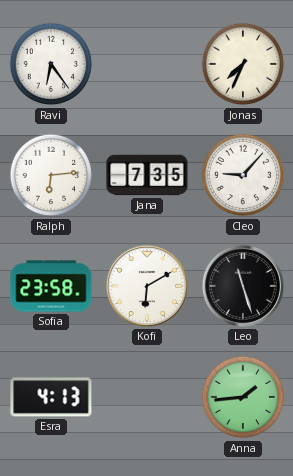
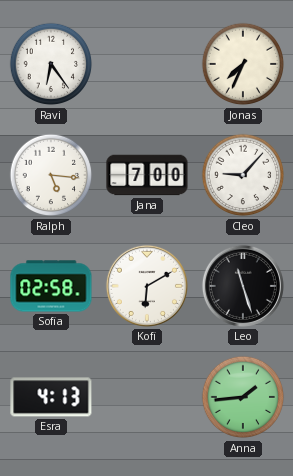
Ralph: 6:14 -> 5:16 (51, 175)
Jana: 7:35 -> 7:00 (147, 175)
Sofia: 23:58 -> 02:58 (51, 286)
